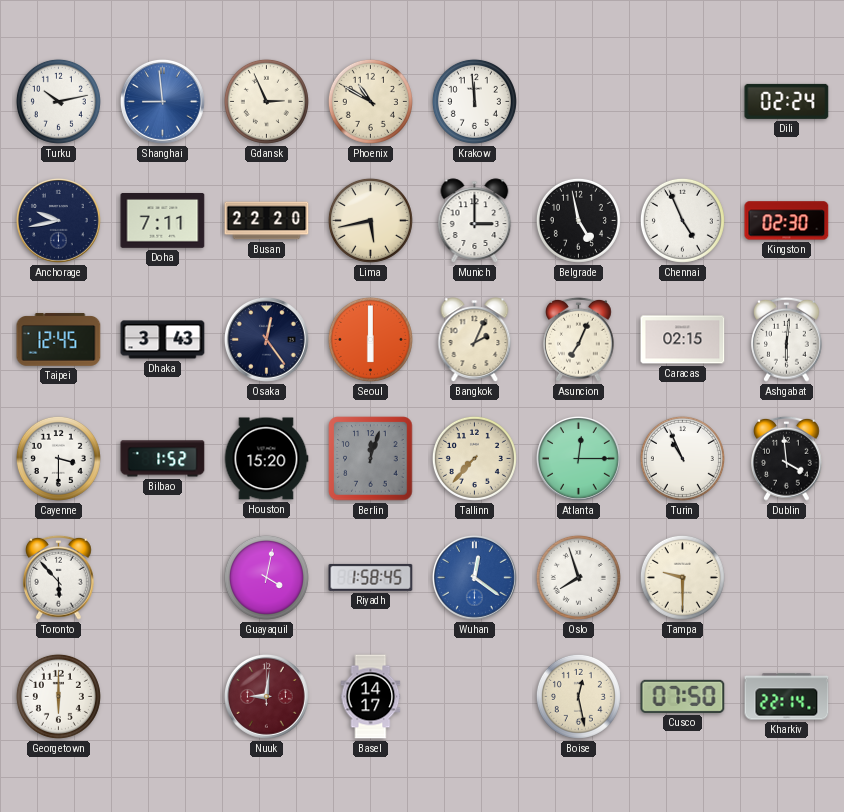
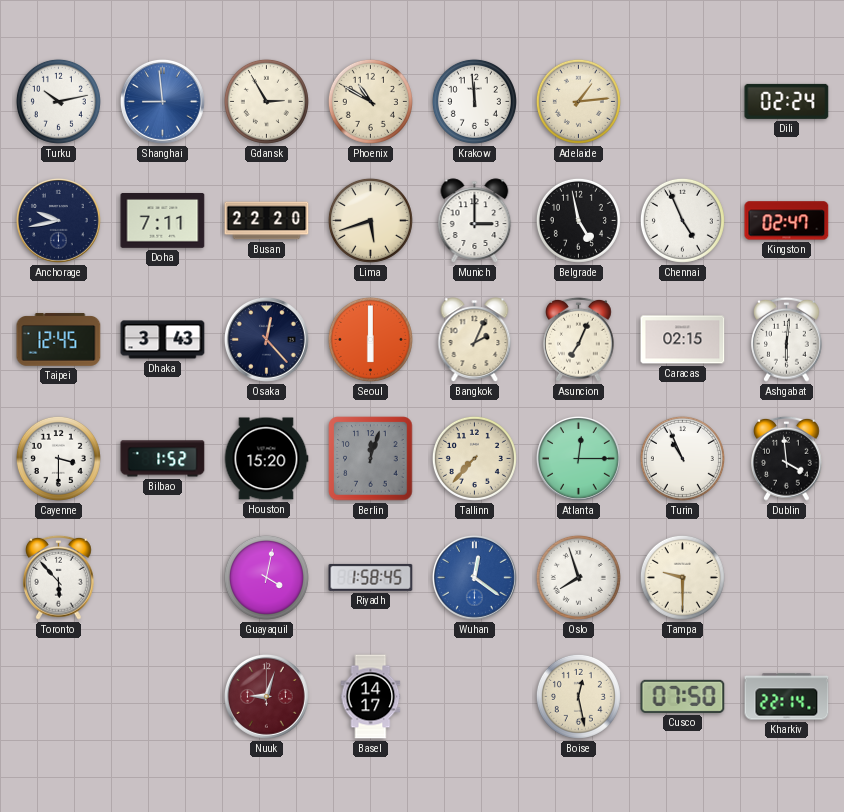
Gdansk: 2:56 -> 2:55 (266, 101)
Adelaide: none -> 1:14 (578, 101)
Lima: 5:43 -> 5:42 (370, 220)
Kingston: 02:30 -> 02:47 (787, 221)
Osaka: 12:24 -> 12:23 (266, 339)
Georgetown: 6:00 -> none (58, 696)
Nuuk: 9:01 -> 9:03 (266, 696)
